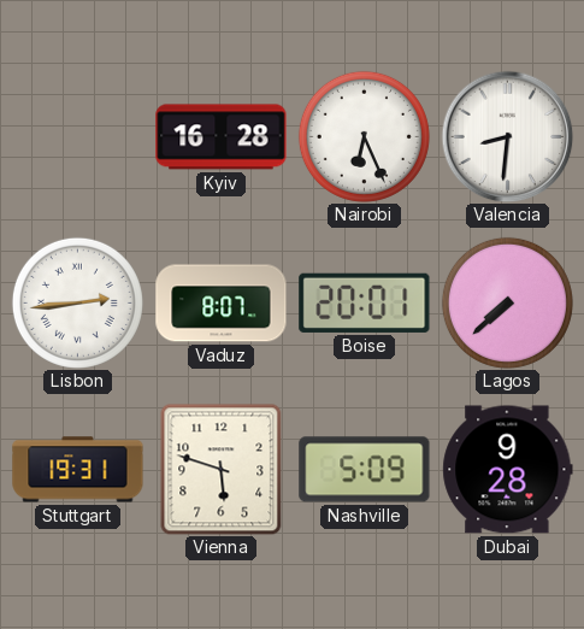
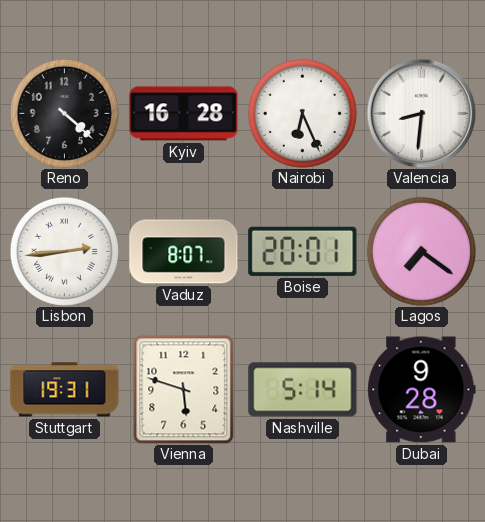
Reno: none -> 4:22 (64, 113)
Lagos: 7:38 -> 7:21 (421, 251)
Nashville: 5:09 -> 5:14 (303, 390)
